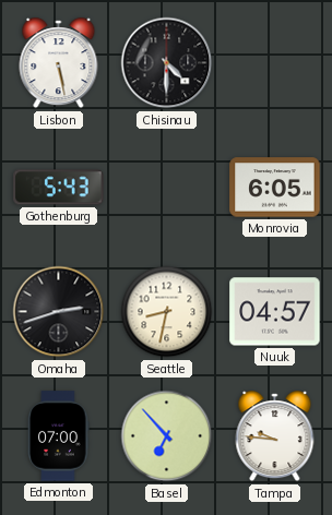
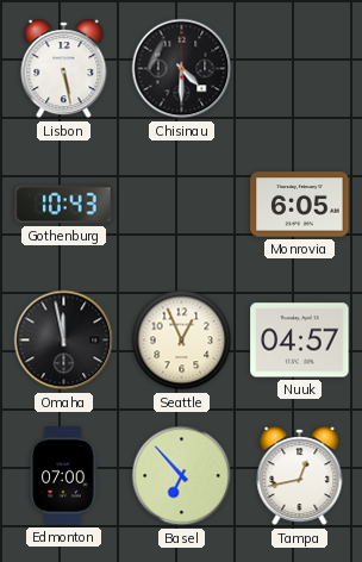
Gothenburg: 5:43 -> 10:43 (64, 205)
Omaha: 2:42 -> 11:58 (64, 341)
Seattle: 8:32 -> 12:56 (182, 341)
Tampa: 9:46 -> 12:43 (300, 476)
